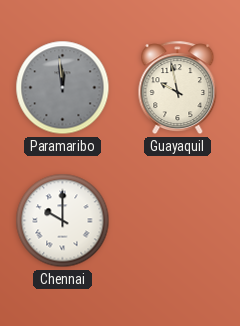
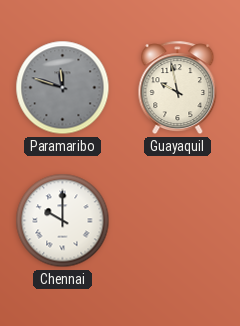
Paramaribo: 11:59 -> 11:48 (63, 88)
